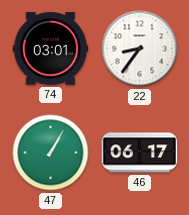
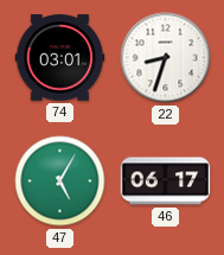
22: 8:36 -> 8:33 (166, 58)
47: 1:05 -> 5:05 (60, 181)
